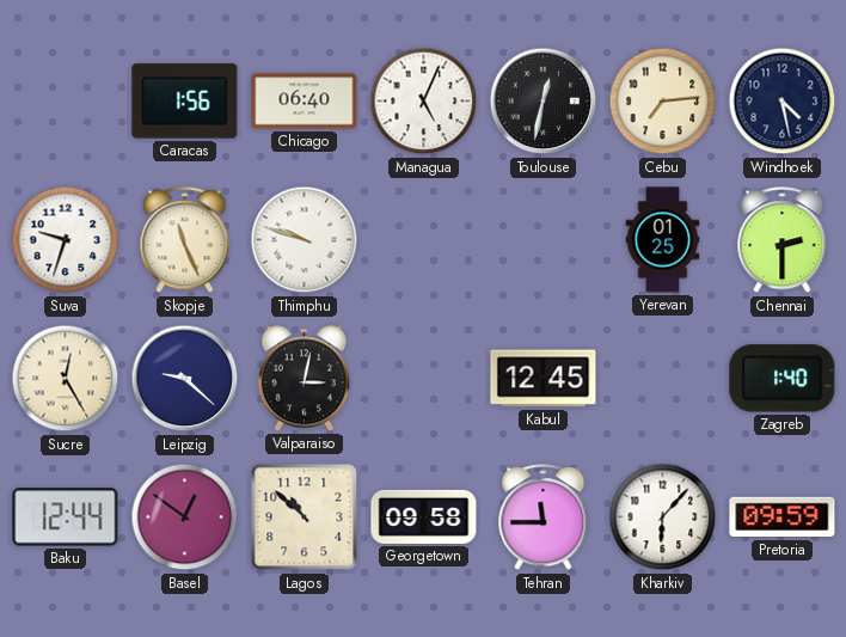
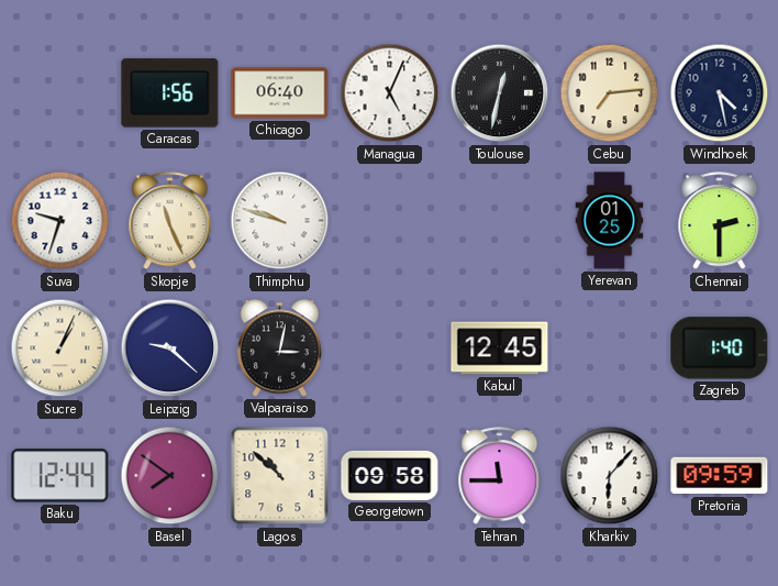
Sucre: 12:25 -> 1:04 (60, 349)
Basel: 12:51 -> 7:51 (170, 476)
